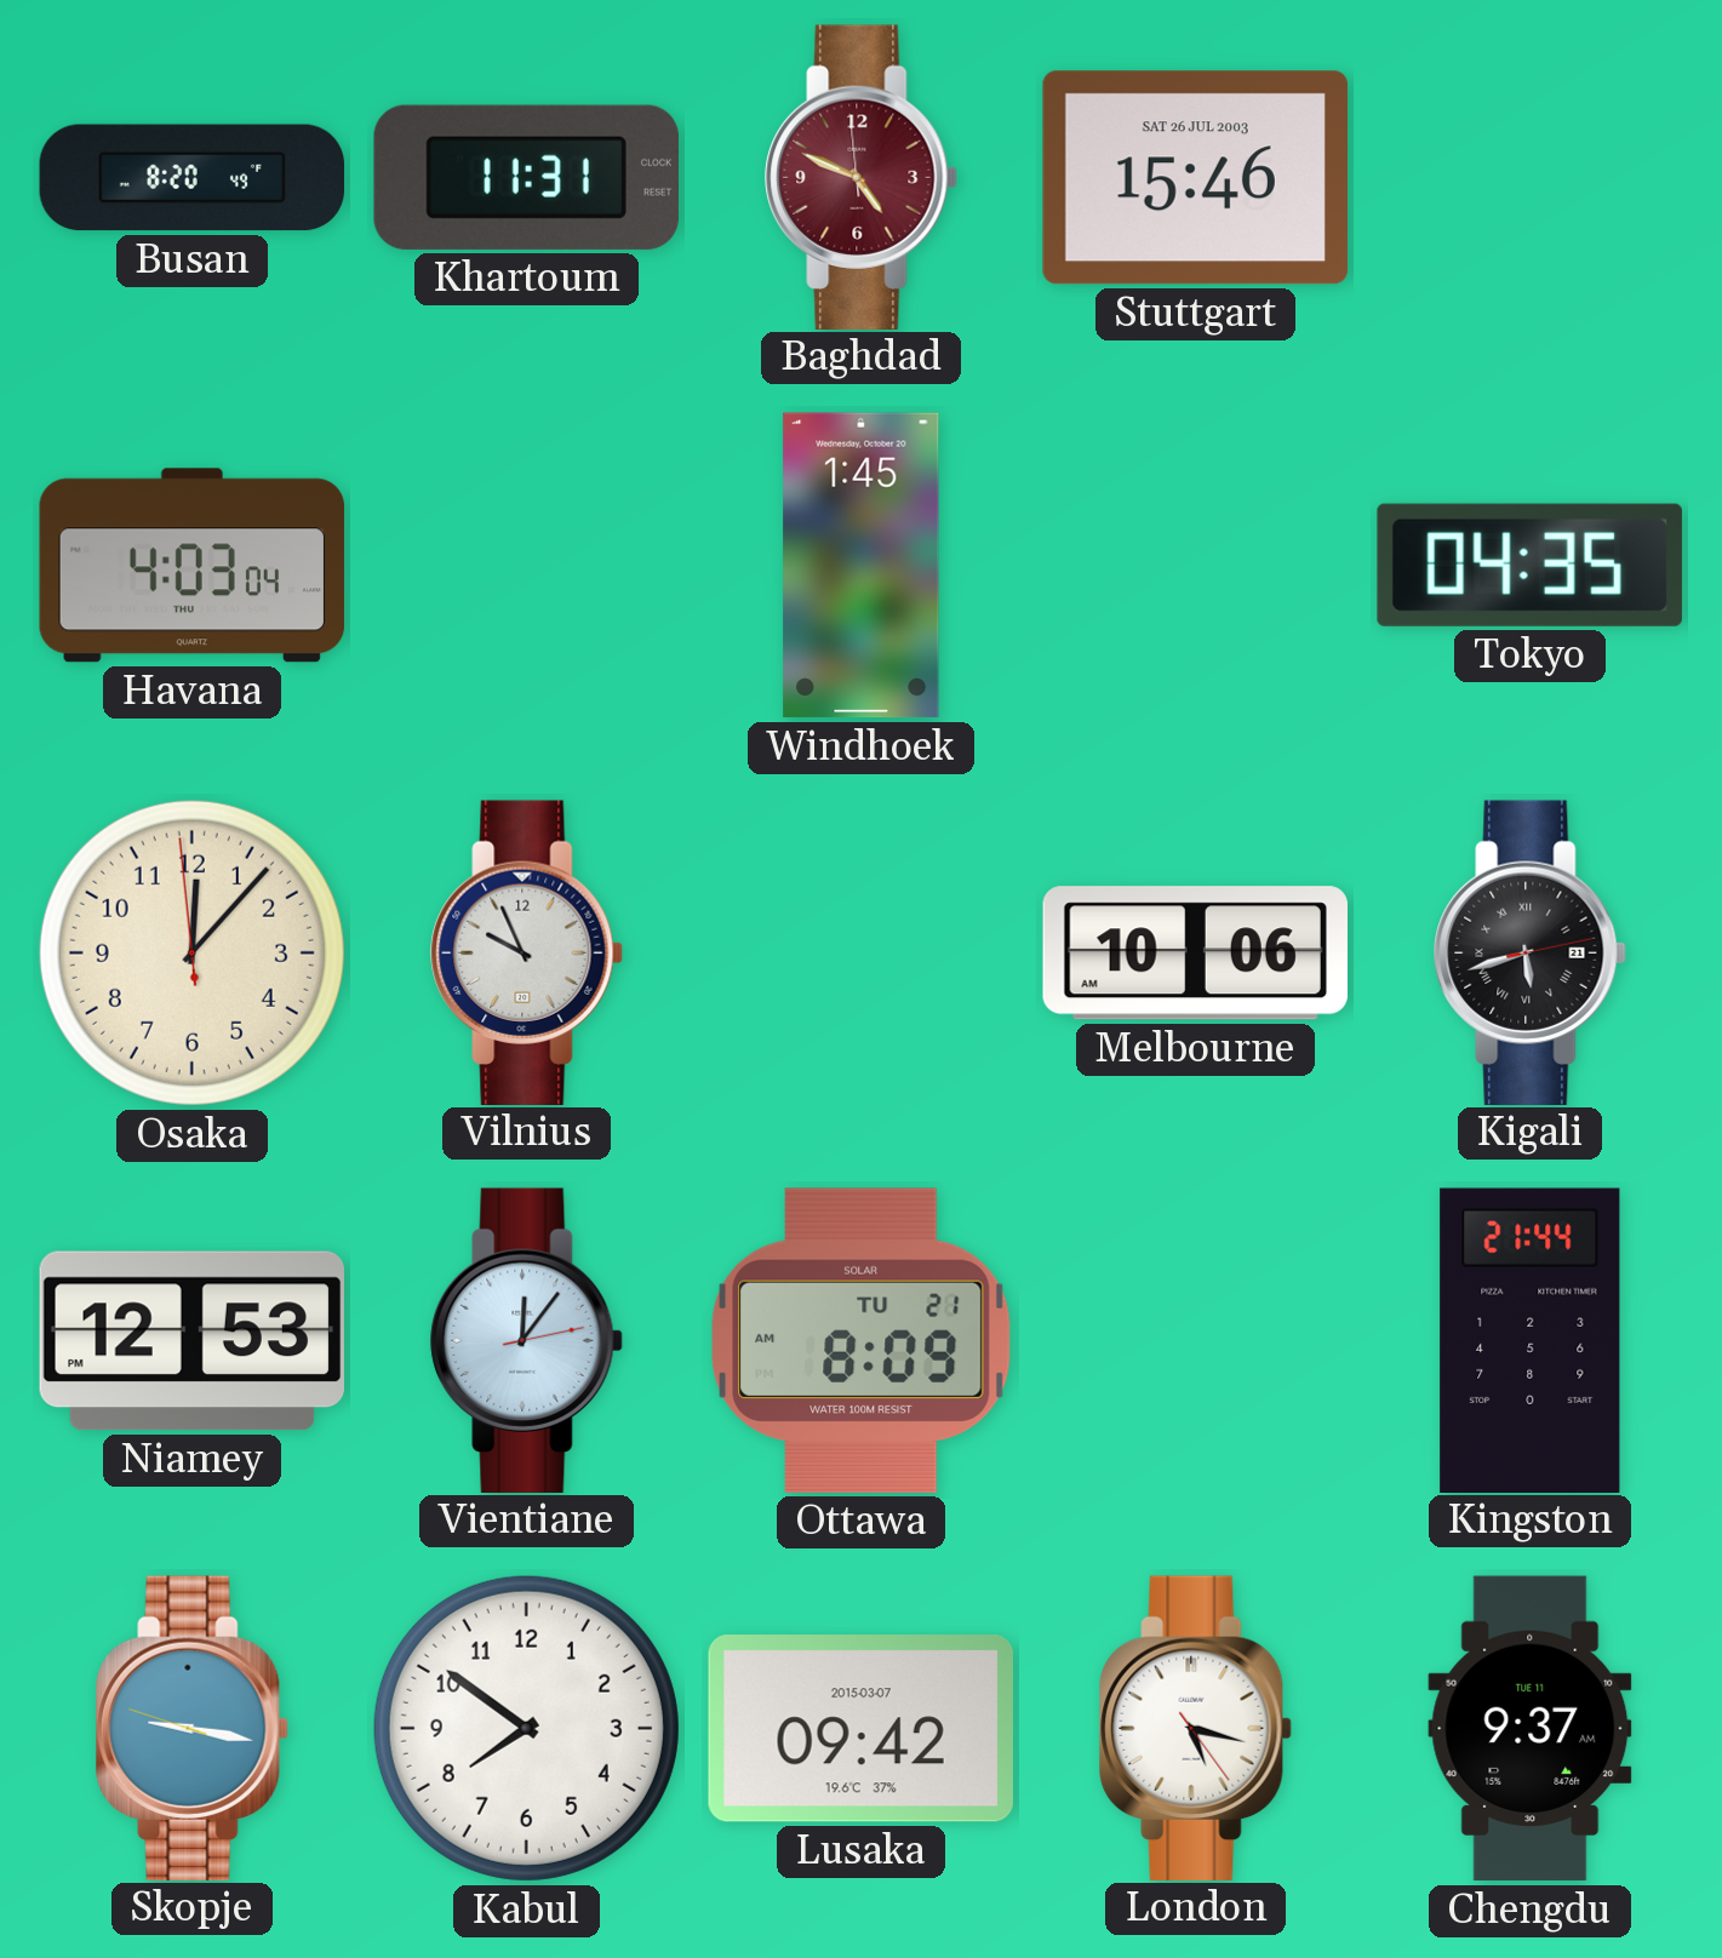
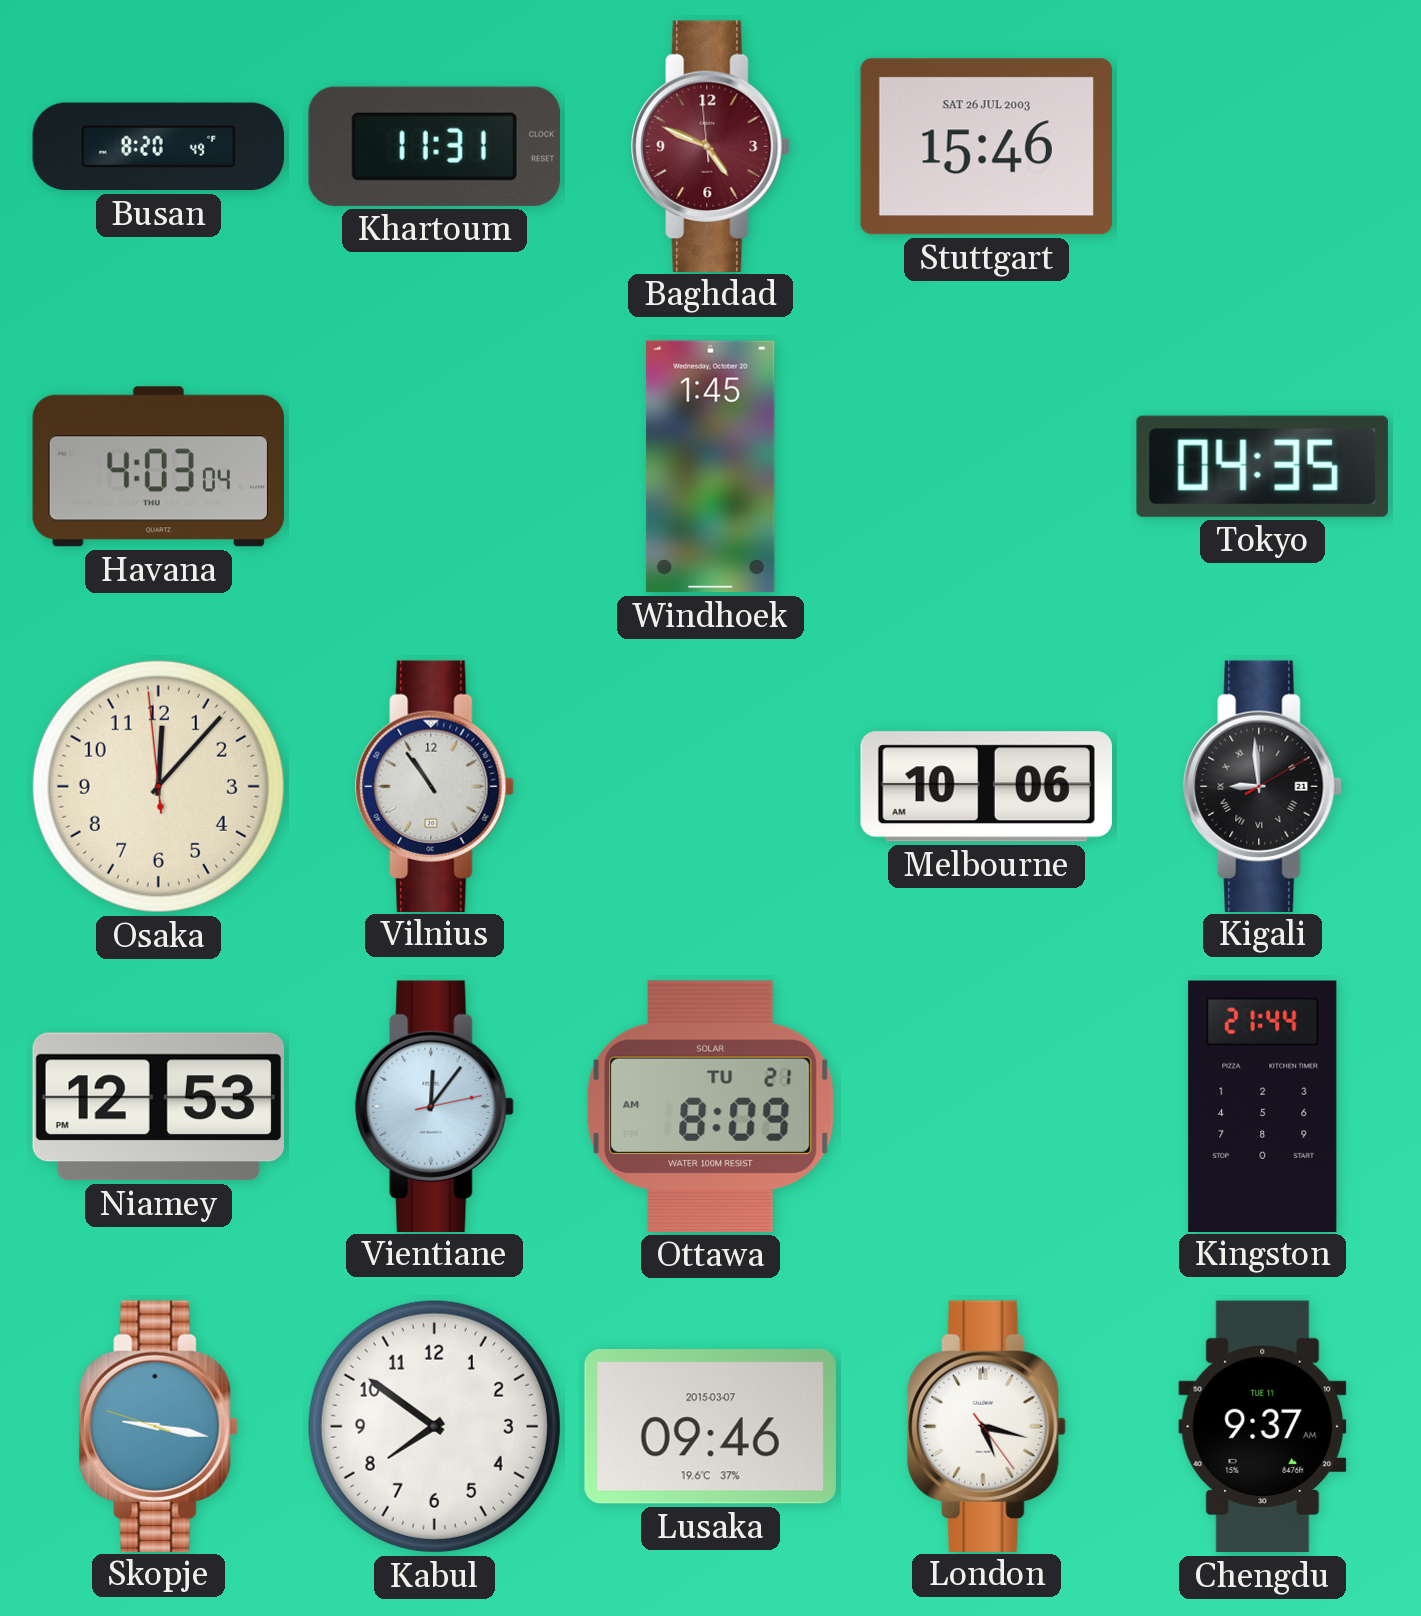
Vilnius: 9:56 -> 10:54 (435, 786)
Kigali: 5:42 -> 8:59 (1263, 786)
Lusaka: 09:42 -> 09:46 (710, 1427)
